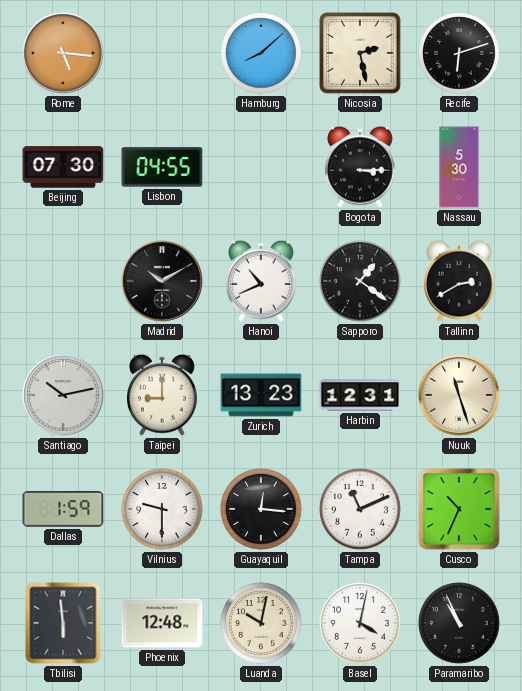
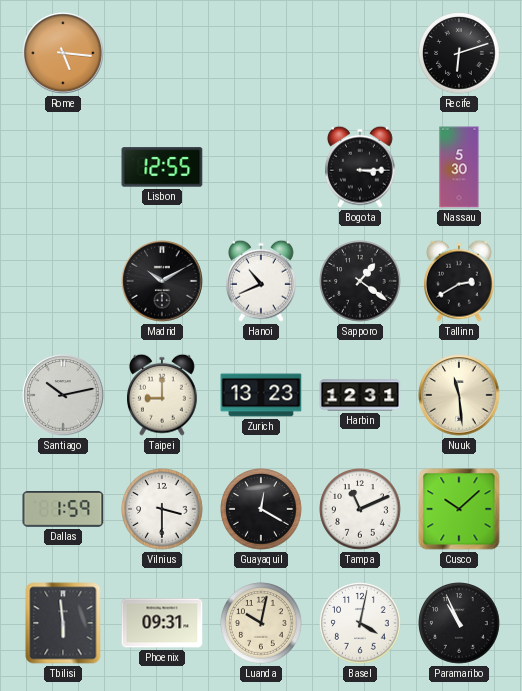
Hamburg: 8:08 -> none (261, 53)
Nicosia: 2:28 -> none (360, 53)
Beijing: 07:30 -> none (63, 167)
Lisbon: 04:55 -> 12:55 (162, 167)
Nuuk: 11:27 -> 11:29 (459, 395)
Vilnius: 9:30 -> 3:30 (162, 509)
Guayaquil: 12:16 -> 12:20 (261, 509)
Cusco: 10:34 -> 10:08 (459, 509)
Phoenix: 12:48 -> 09:31 (162, 623)
